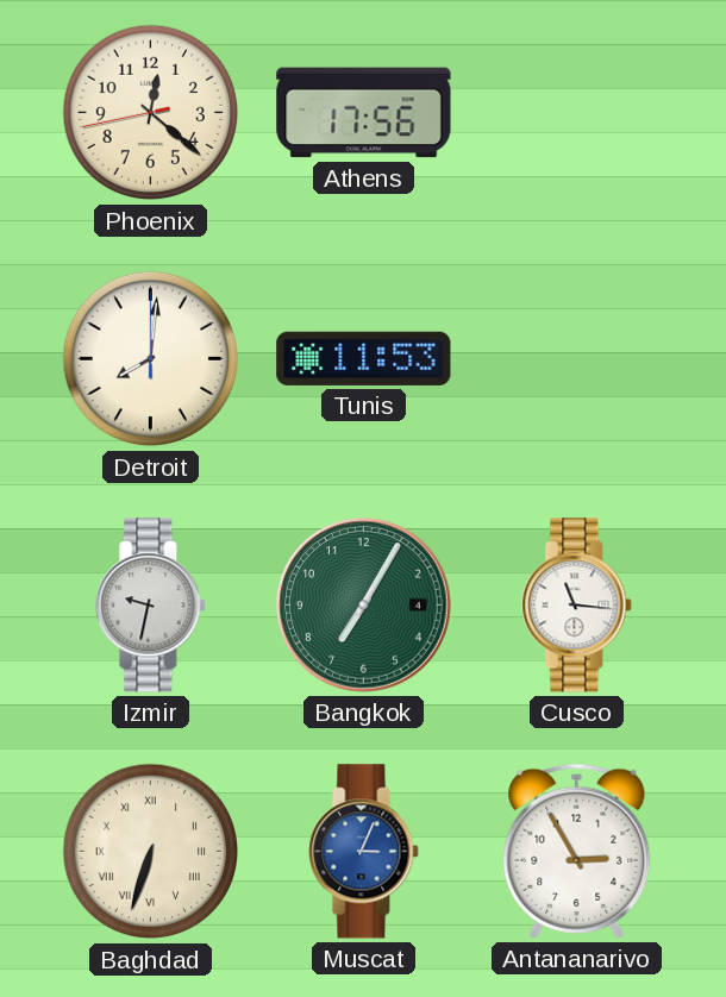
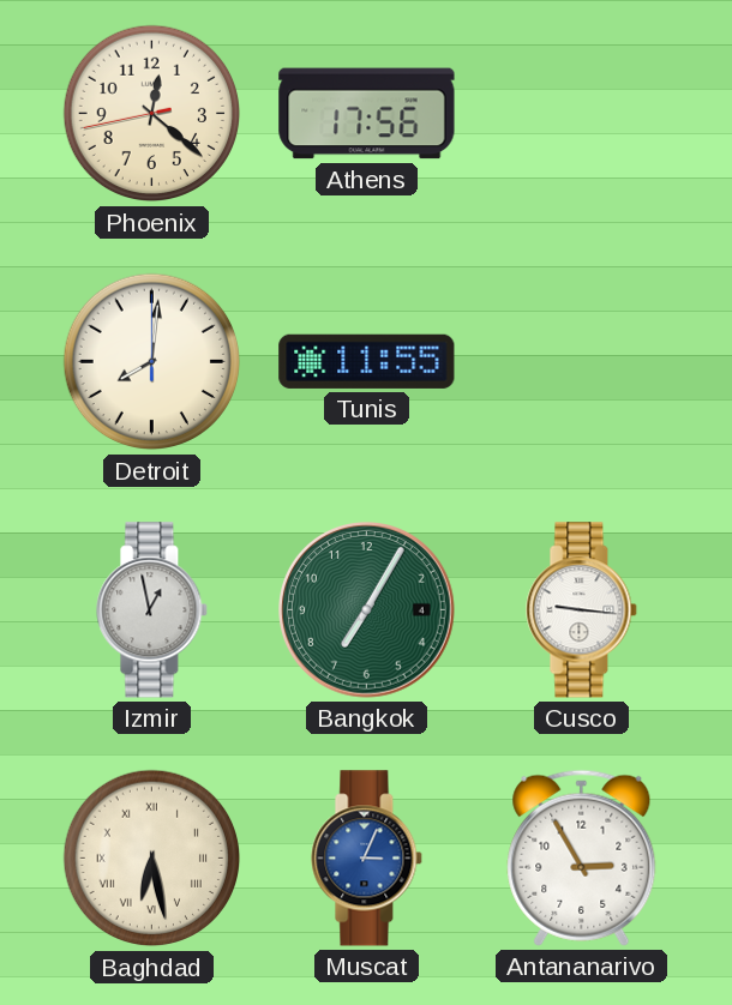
Tunis: 11:53 -> 11:55 (367, 361)
Izmir: 9:32 -> 12:58 (152, 610)
Cusco: 11:16 -> 9:16 (582, 610)
Baghdad: 6:33 -> 6:28 (152, 859)
